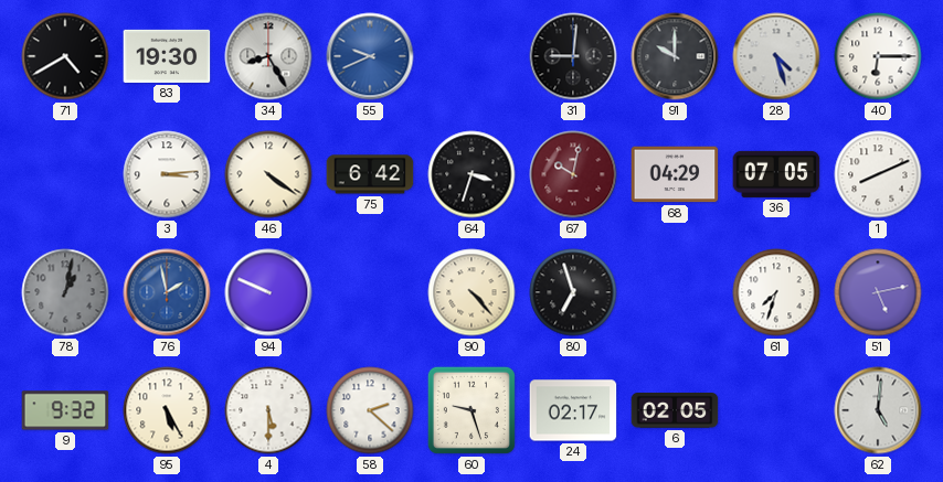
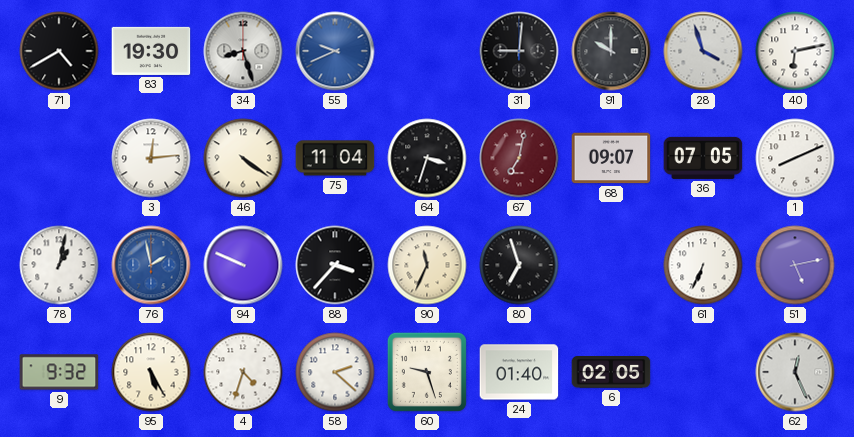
34: 8:25 -> 8:27 (243, 51)
28: 4:27 -> 3:57 (703, 51)
40: 6:15 -> 6:13 (795, 51)
3: 3:14 -> 12:14 (151, 158)
75: 6:42 -> 11:04 (335, 158)
67: 10:02 -> 7:02 (519, 158)
68: 04:29 -> 09:07 (611, 158)
78 dial: grey -> white (59, 265)
88: none -> 3:37 (335, 265)
90: 4:23 -> 11:34 (427, 265)
61: 7:33 -> 6:34 (703, 265)
4: 5:30 -> 4:33 (243, 372)
24: 02:17 -> 01:40 (519, 372)
62: 5:01 -> 12:26 (795, 372)
